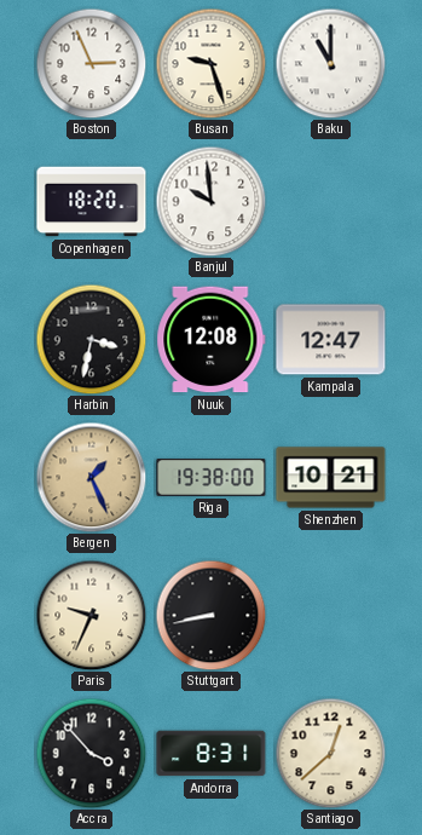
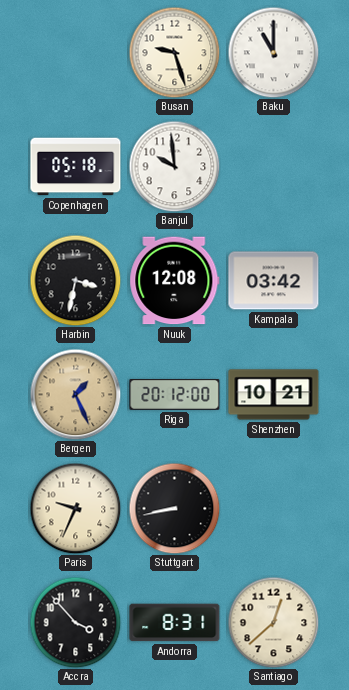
Boston: 2:56 -> none (91, 63)
Copenhagen: 18:20 -> 05:18 (76, 167)
Kampala: 12:47 -> 03:42 (274, 281)
Riga: 19:38 -> 20:12 (175, 394)
